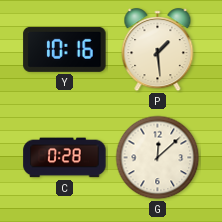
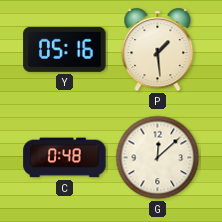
Y: 10:16 -> 05:16 (65, 49)
C: 0:28 -> 0:48 (65, 158)
